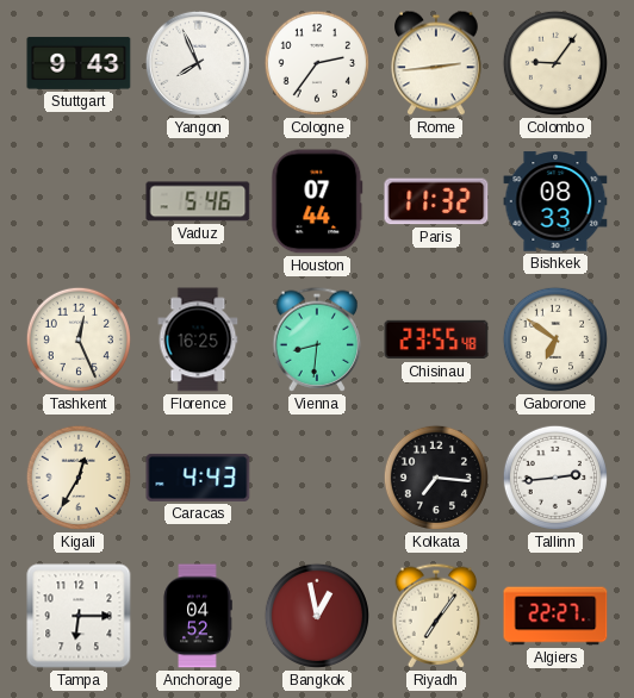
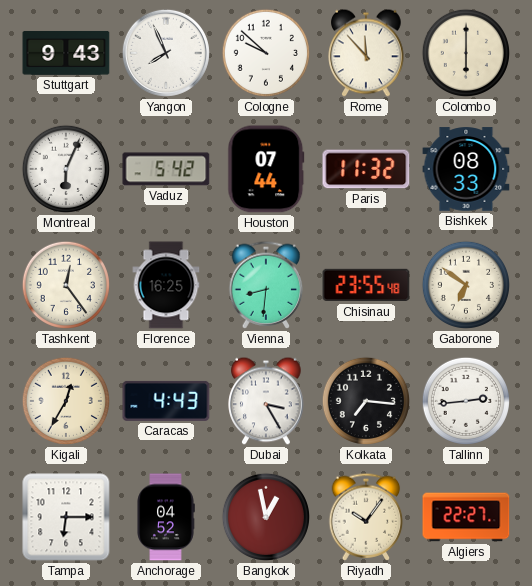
Cologne: 2:36 -> 9:52 (266, 53)
Rome: 2:44 -> 11:53 (366, 53)
Colombo: 9:06 -> 6:00 (466, 53)
Montreal: none -> 6:04 (66, 169)
Vaduz: 5:46 -> 5:42 (166, 169)
Tashkent: 12:26 -> 12:24 (66, 285)
Dubai: none -> 3:25 (266, 401)
Riyadh: 7:06 -> 10:06 (366, 517)
